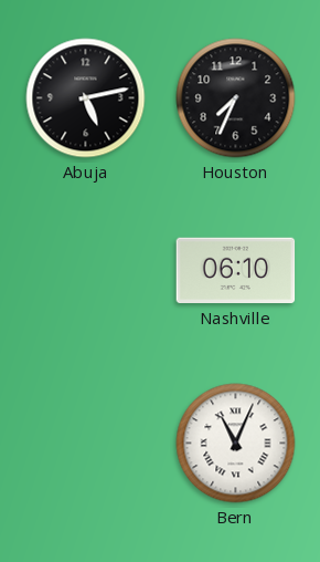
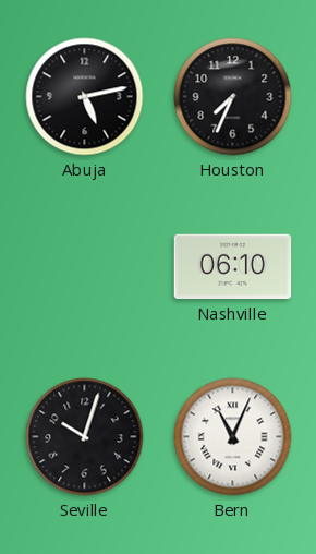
Seville: none -> 10:03 (85, 437)
